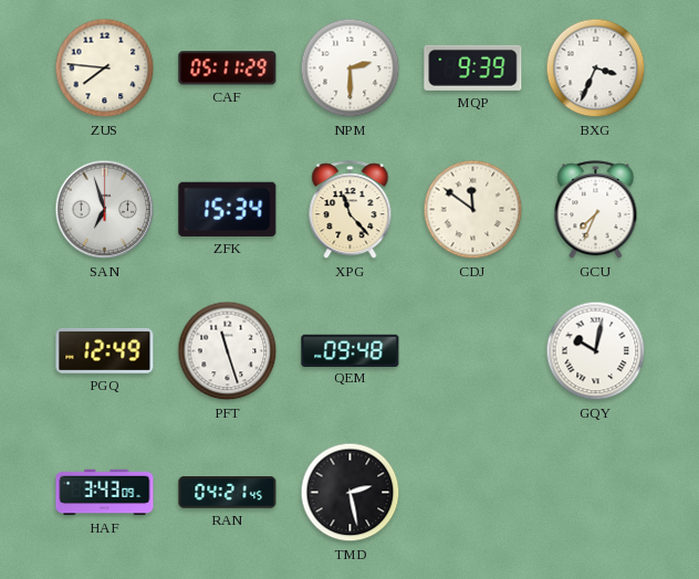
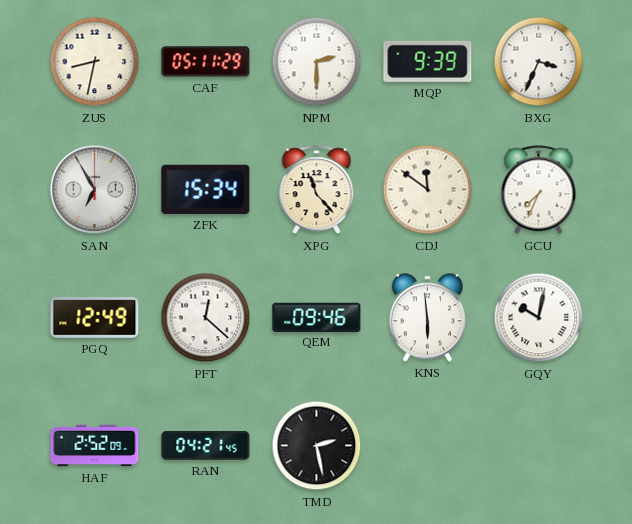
ZUS: 7:46 -> 8:32 (95, 62)
SAN: 6:57 -> 6:55 (95, 190)
PFT: 11:27 -> 12:22 (206, 318)
QEM: 09:48 -> 09:46 (317, 317)
KNS: none -> 5:59 (427, 318)
HAF: 3:43 -> 2:52 (95, 446)
